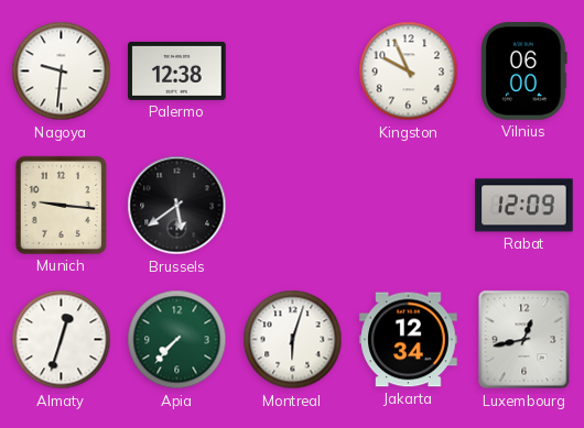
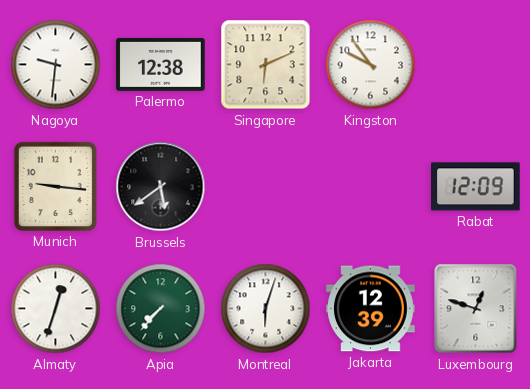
Singapore: none -> 6:11 (266, 65)
Kingston: 9:56 -> 9:54 (371, 65)
Vilnius: 06:00 -> none (524, 72)
Jakarta: 12:34 -> 12:39 (371, 309)
Luxembourg: 12:43 -> 12:48 (476, 309)
